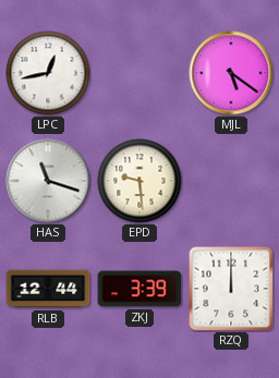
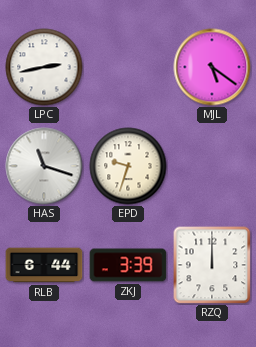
LPC: 12:43 -> 2:43 (44, 67)
EPD: 9:29 -> 9:33 (128, 166)
RLB: 12:44 -> 6:44 (44, 265)
